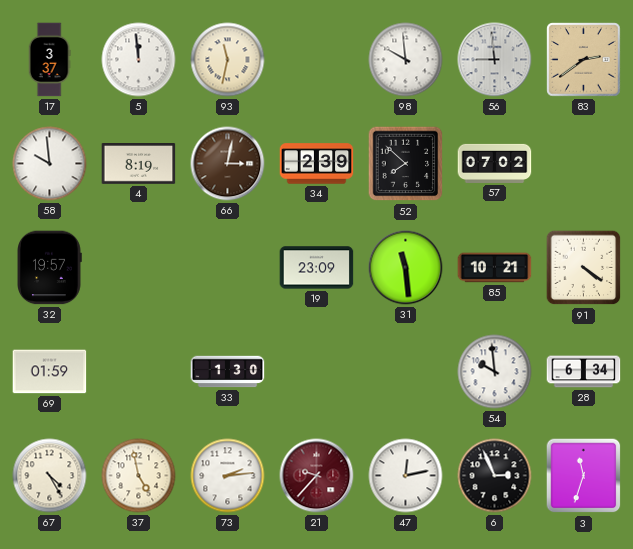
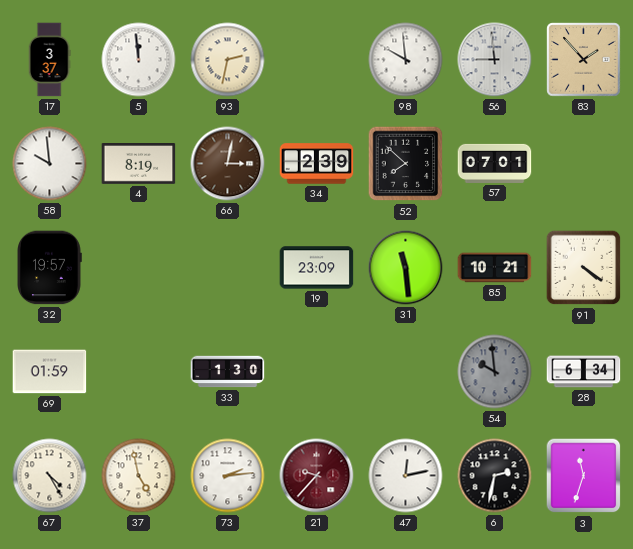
93: 11:32 -> 2:32 (228, 60)
83: 2:39 -> 1:53 (584, 60)
57: 07:02 -> 07:01 (495, 163)
54 dial: white -> grey (495, 372)
6: 2:56 -> 2:32 (495, 476)
